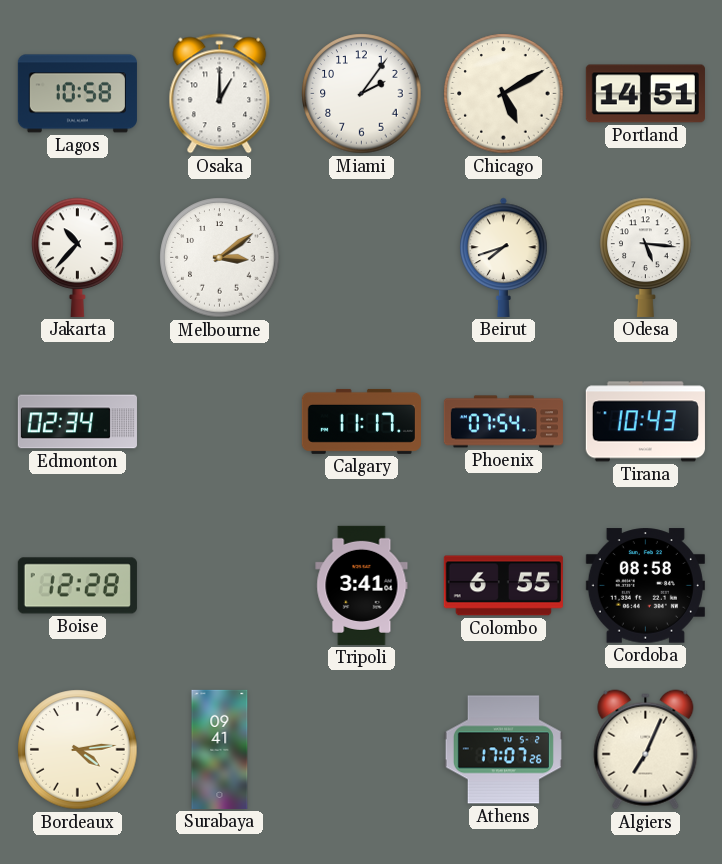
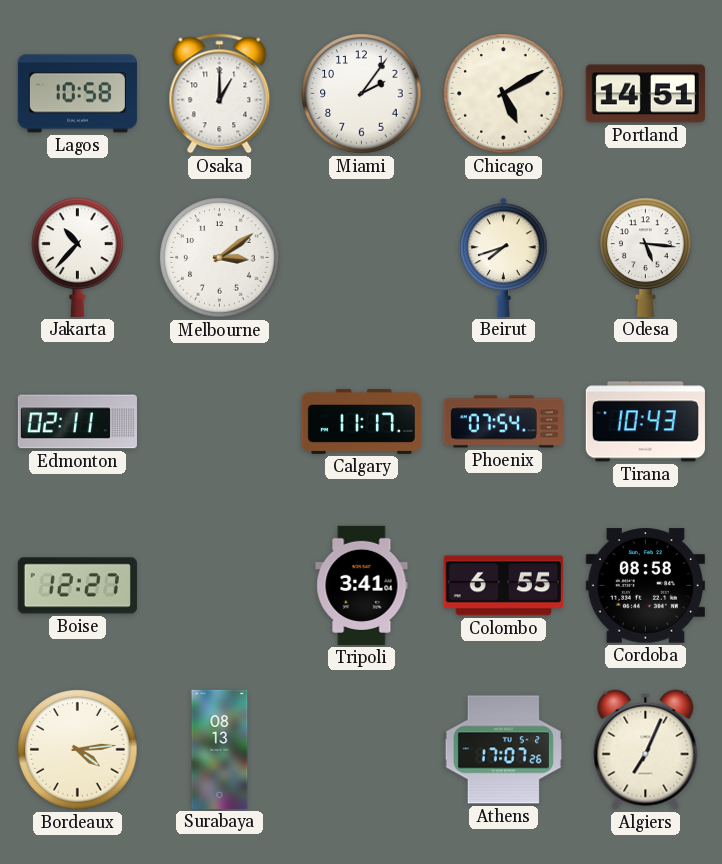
Edmonton: 02:34 -> 02:11 (77, 422)
Boise: 12:28 -> 12:27 (77, 586)
Surabaya: 09:41 -> 08:13 (220, 749)
